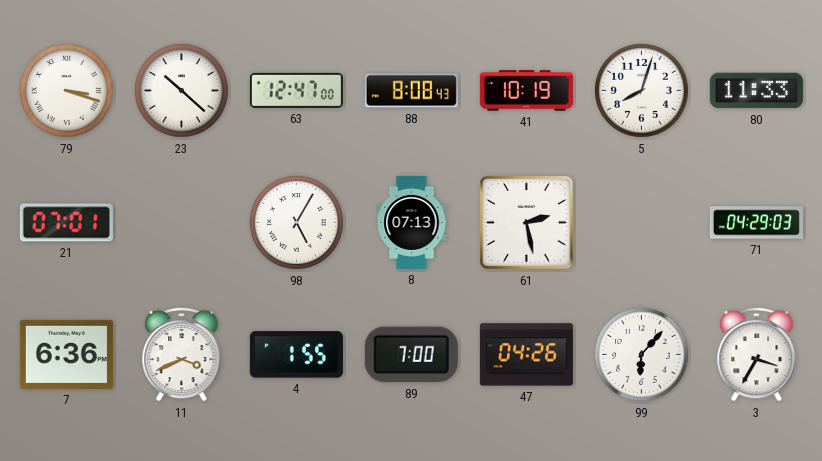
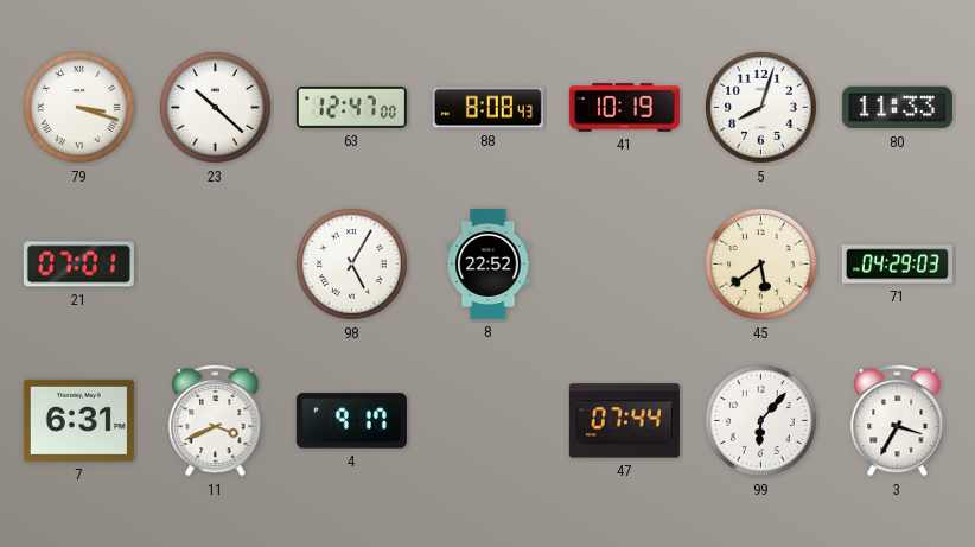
8: 07:13 -> 22:52 (489, 263)
61: 2:28 -> none (527, 223)
45: none -> 5:39 (761, 265)
7: 6:36 -> 6:31 (78, 420)
4: 1:55 -> 9:17 (351, 421)
89: 7:00 -> none (411, 355)
47: 04:26 -> 07:44 (624, 421)
